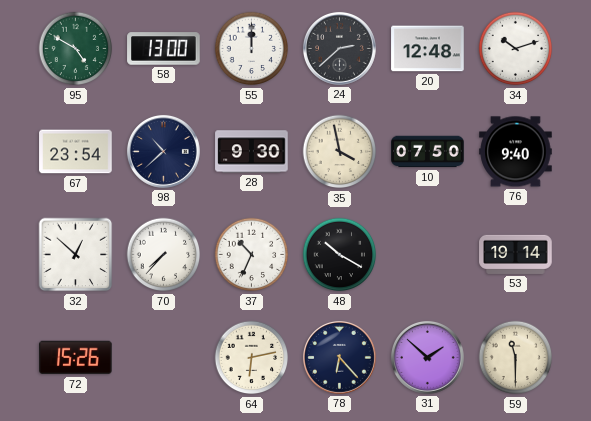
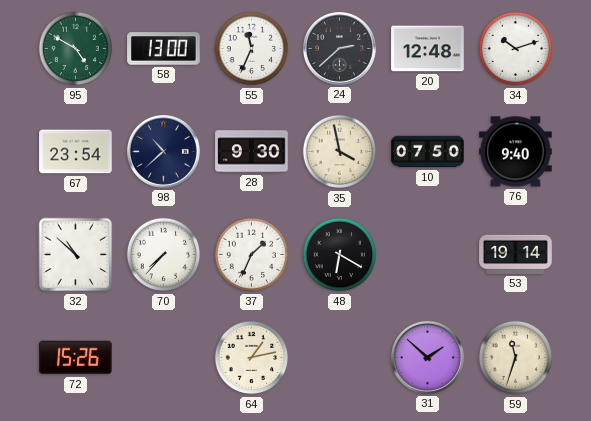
55: 12:00 -> 11:34 (252, 49)
32: 12:52 -> 10:52 (76, 255)
37: 10:34 -> 1:34 (252, 255)
48: 10:20 -> 6:20 (340, 255)
64: 6:13 -> 1:13 (252, 358)
78: 6:23 -> none (339, 357)
59: 11:30 -> 11:33 (516, 358)
